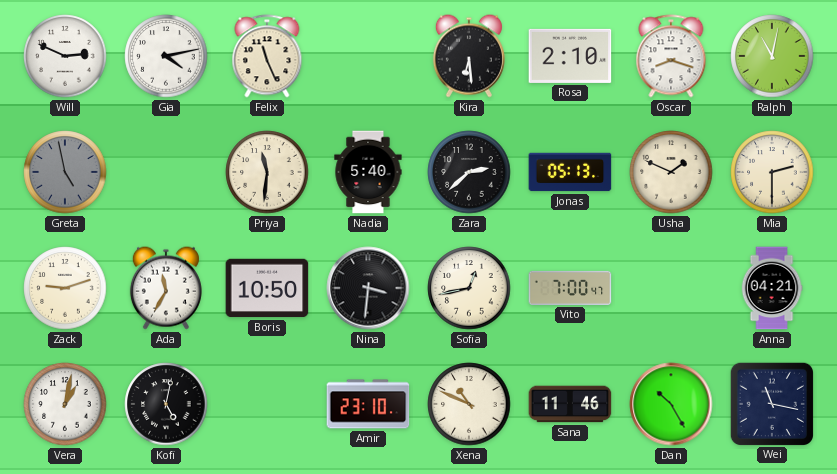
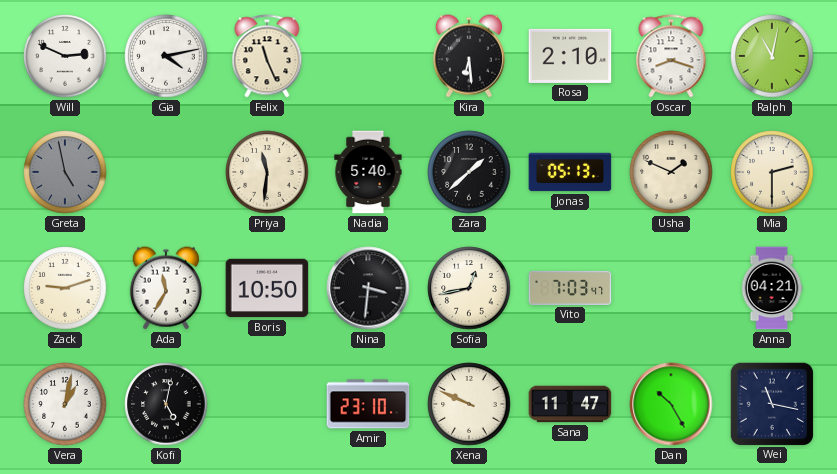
Zara: 2:38 -> 1:38 (469, 172)
Vito: 7:00 -> 7:03 (570, 288)
Xena: 10:49 -> 9:49 (469, 404)
Sana: 11:46 -> 11:47 (570, 404)
